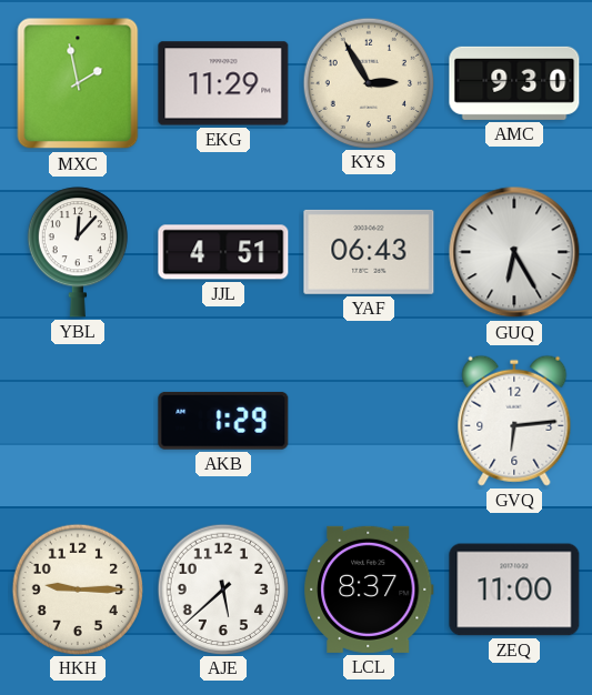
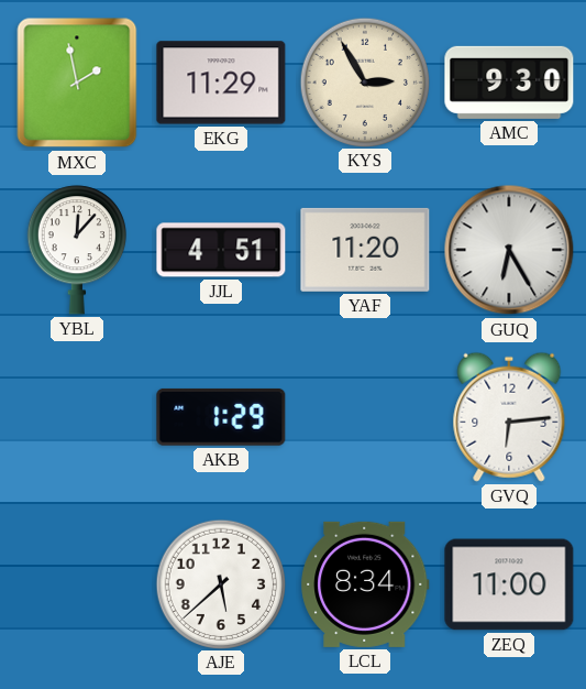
YAF: 06:43 -> 11:20 (365, 250)
HKH: 9:15 -> none (77, 588)
LCL: 8:37 -> 8:34 (365, 584)
